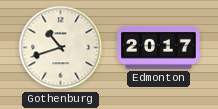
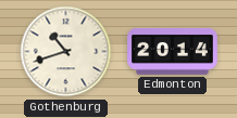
Edmonton: 20:17 -> 20:14 (173, 51)
